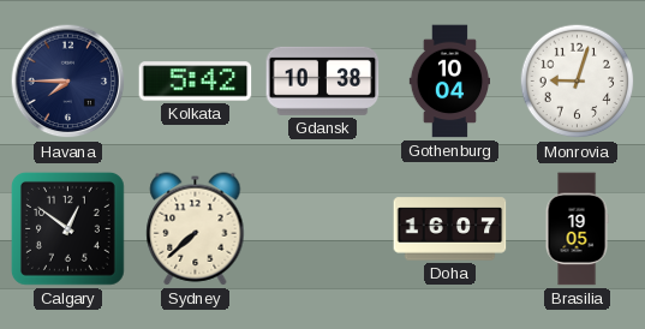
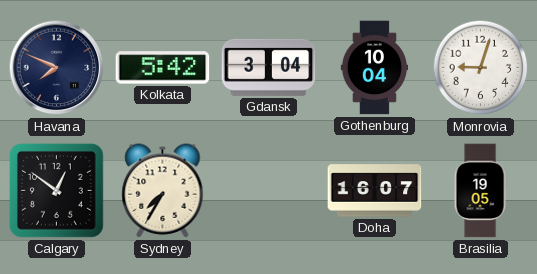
Havana: 7:45 -> 7:49 (57, 68)
Gdansk: 10:38 -> 3:04 (269, 67)
Sydney: 7:38 -> 7:35 (163, 191)
